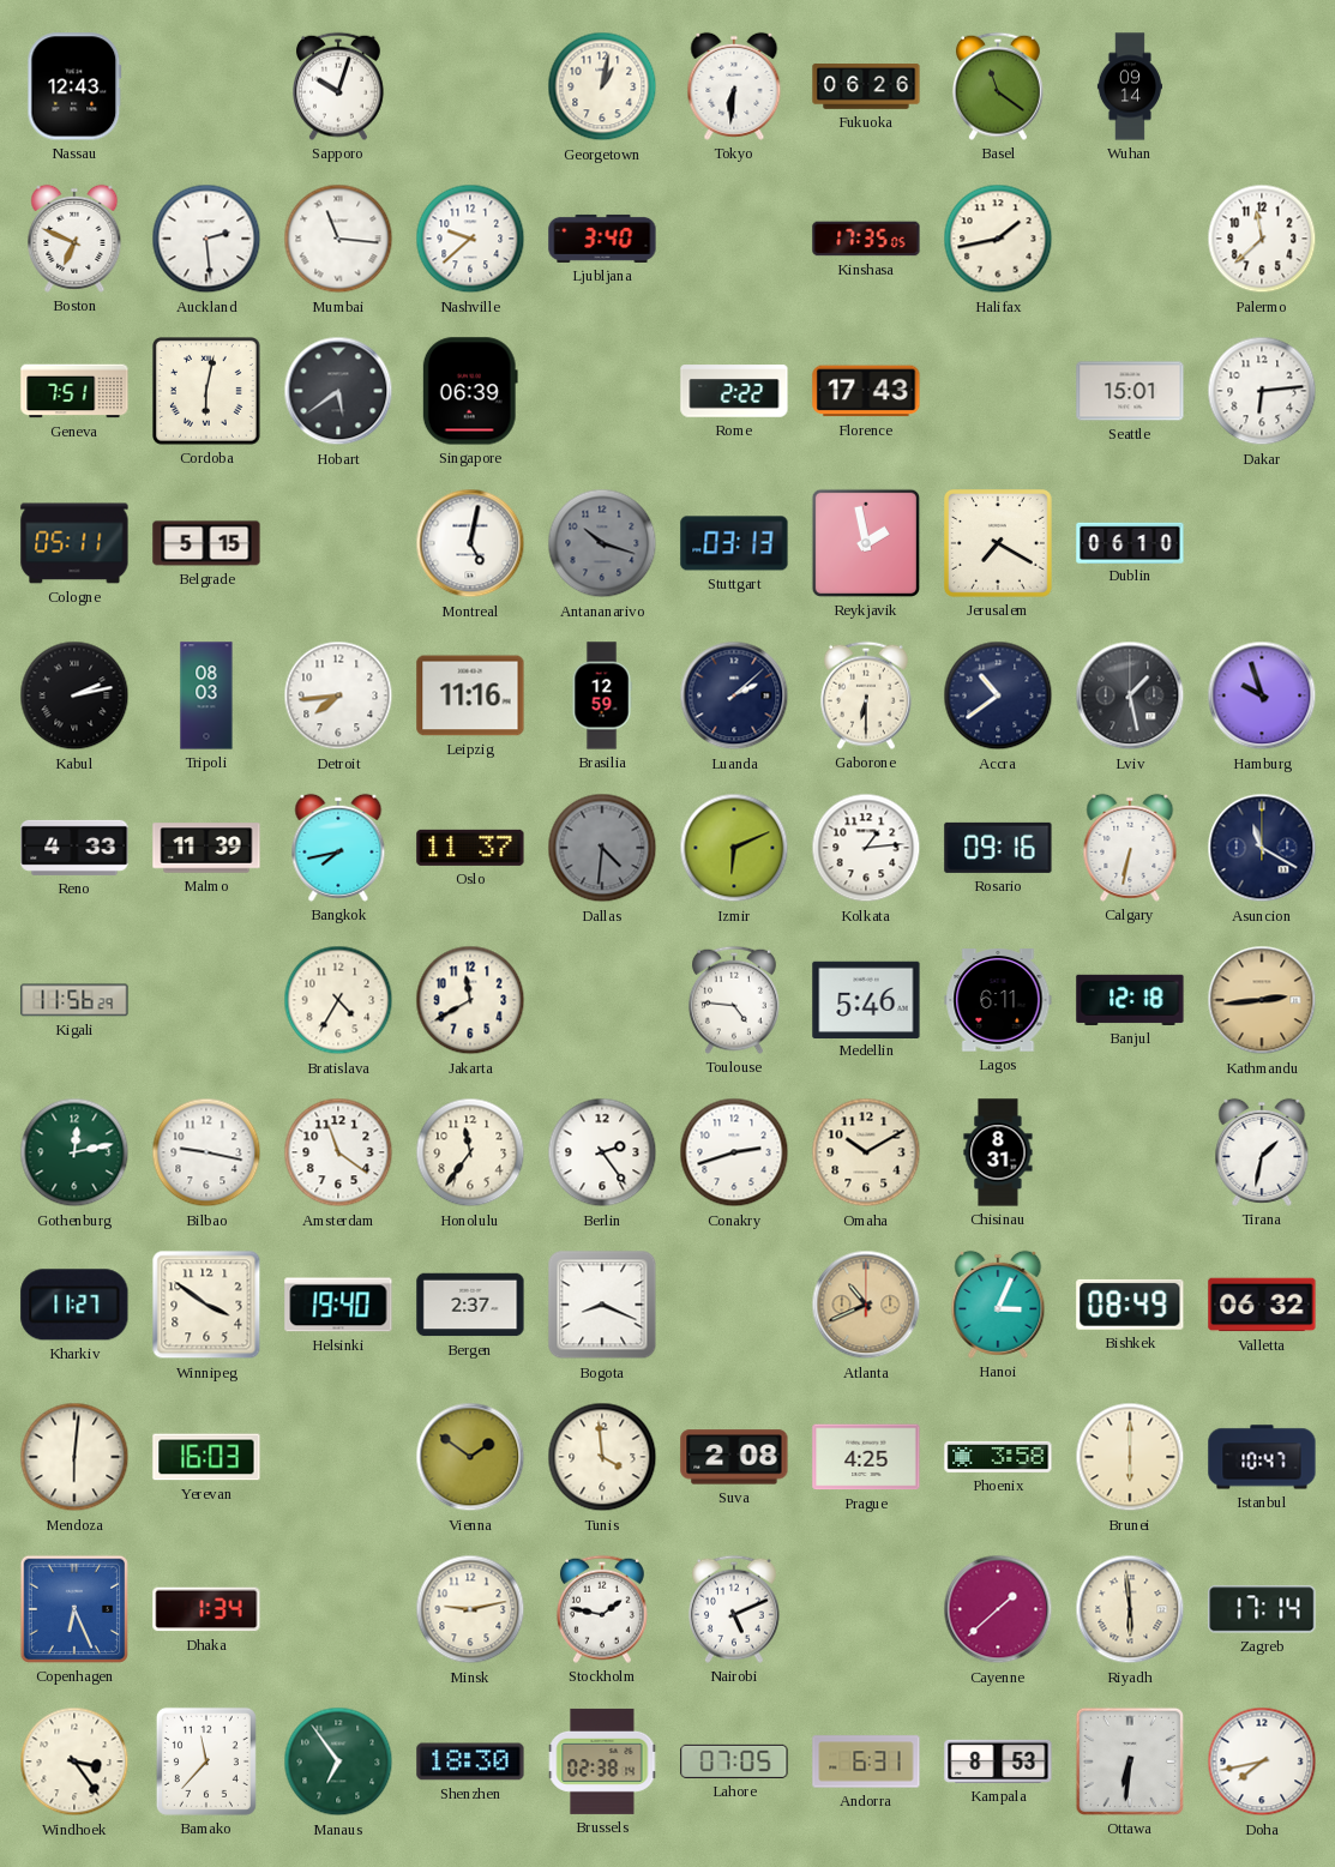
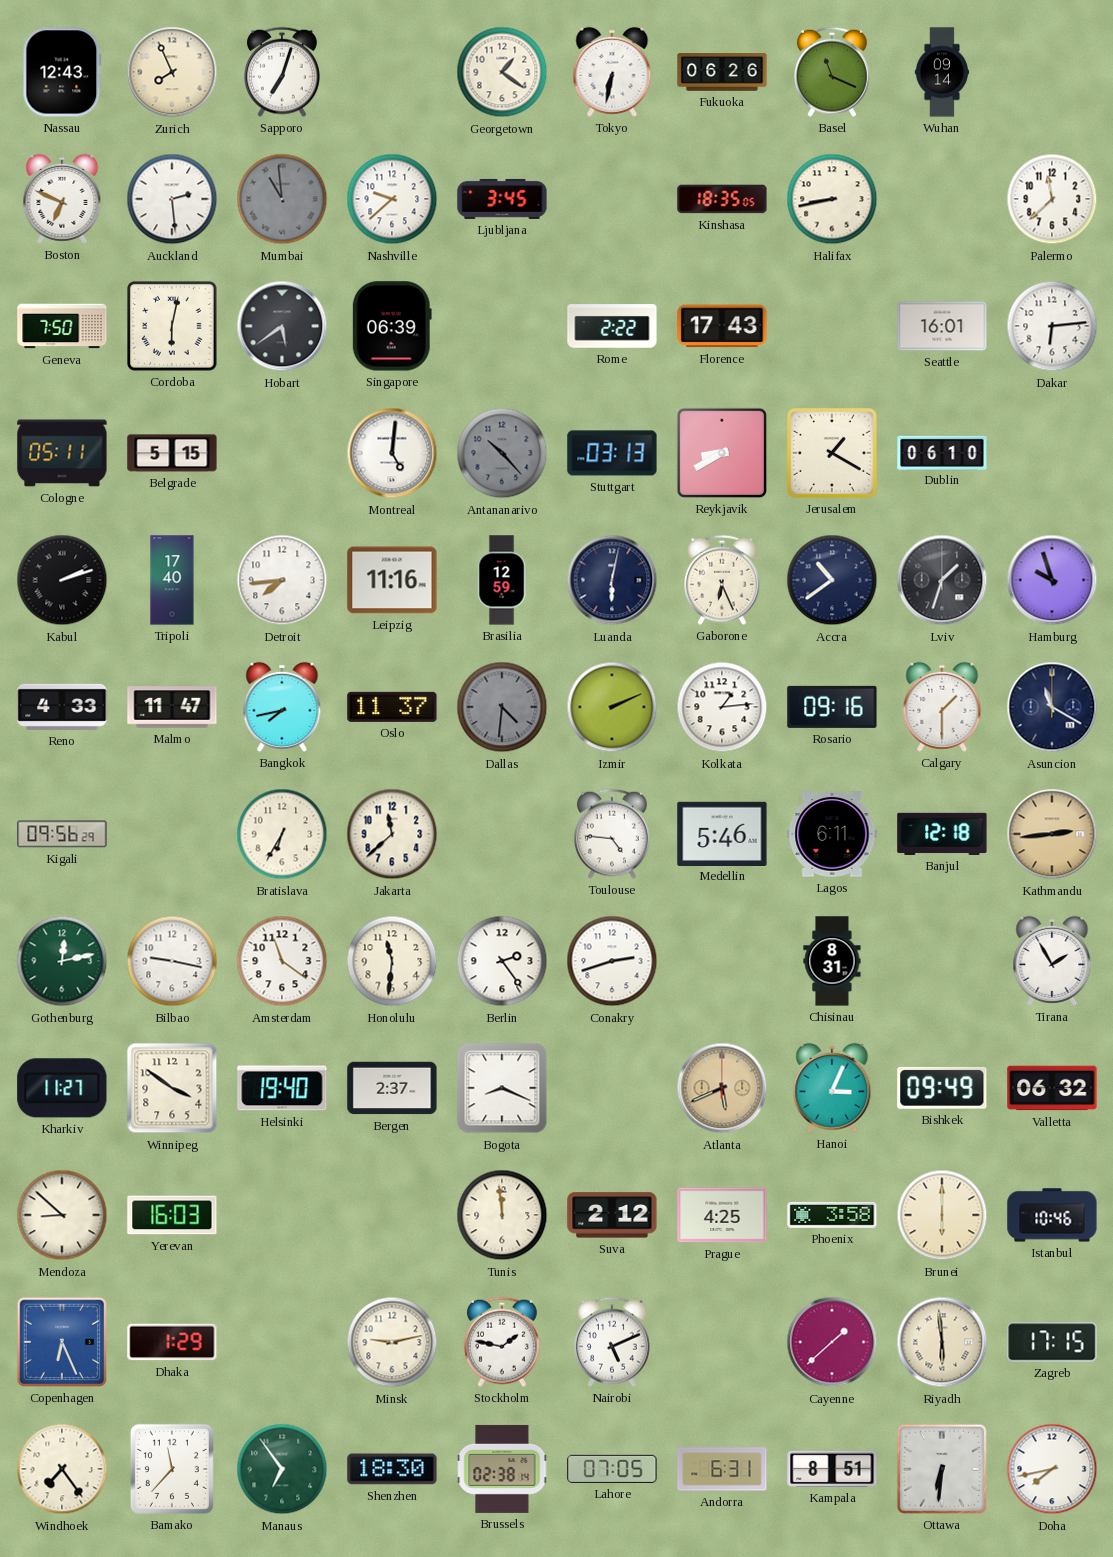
Zurich: none -> 7:56 (172, 72)
Sapporo: 10:03 -> 7:03 (282, 72)
Georgetown: 1:02 -> 1:21 (502, 72)
Tokyo: 6:31 -> 6:32 (612, 72)
Basel: 11:21 -> 11:19 (832, 72)
Mumbai: 11:16 -> 10:59 (282, 199)
Mumbai dial: white -> grey (282, 199)
Ljubljana: 3:40 -> 3:45 (502, 199)
Kinshasa: 17:35 -> 18:35 (722, 199)
Halifax: 1:43 -> 8:43 (832, 199)
Geneva: 7:51 -> 7:50 (62, 326)
Seattle: 15:01 -> 16:01 (942, 326)
Montreal: 5:02 -> 5:01 (392, 453)
Antananarivo: 10:18 -> 10:23 (502, 453)
Reykjavik: 1:58 -> 8:40 (722, 453)
Jerusalem: 7:20 -> 1:20 (833, 454)
Kabul: 2:13 -> 2:12 (62, 580)
Tripoli: 08:03 -> 17:40 (172, 580)
Luanda: 2:08 -> 6:02 (612, 580)
Gaborone: 6:30 -> 6:26 (722, 580)
Lviv: 1:28 -> 1:33 (942, 580)
Malmo: 11:39 -> 11:47 (172, 707)
Izmir: 6:11 -> 2:11 (612, 707)
Calgary: 6:32 -> 1:30 (942, 707)
Kigali: 11:56 -> 09:56 (62, 834)
Bratislava: 4:35 -> 6:35 (282, 834)
Jakarta: 11:40 -> 11:38 (392, 834)
Honolulu: 11:36 -> 11:31 (392, 961)
Omaha: 10:10 -> none (866, 1152)
Tirana: 1:32 -> 1:55 (1052, 961)
Atlanta: 10:41 -> 5:41 (722, 1088)
Bishkek: 08:49 -> 09:49 (942, 1088)
Mendoza: 6:01 -> 8:52 (62, 1215)
Vienna: 1:51 -> none (470, 1457)
Tunis: 3:59 -> 11:59 (502, 1215)
Suva: 2:08 -> 2:12 (612, 1215)
Istanbul: 10:47 -> 10:46 (1052, 1215)
Dhaka: 1:34 -> 1:29 (172, 1342)
Zagreb: 17:14 -> 17:15 (1052, 1342)
Windhoek: 3:24 -> 7:24 (62, 1469)
Kampala: 8:53 -> 8:51 (832, 1469)
